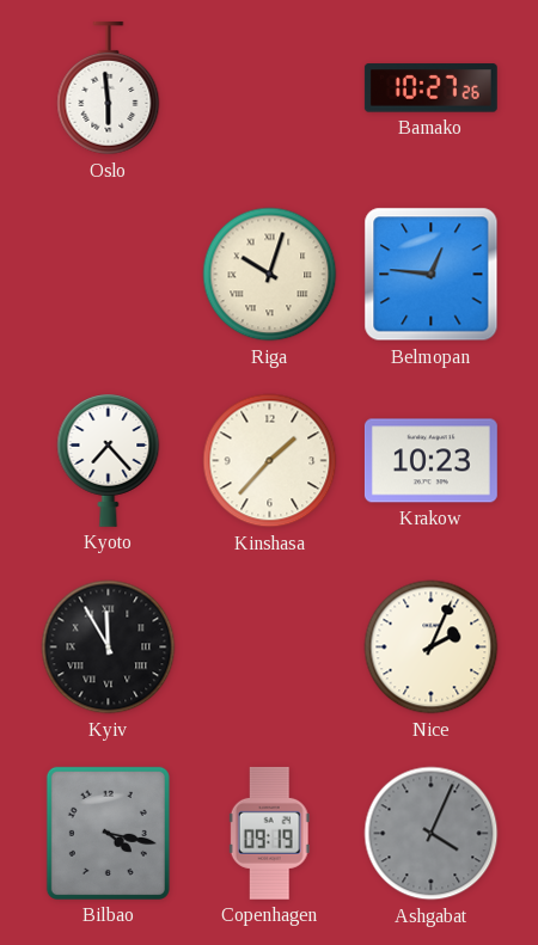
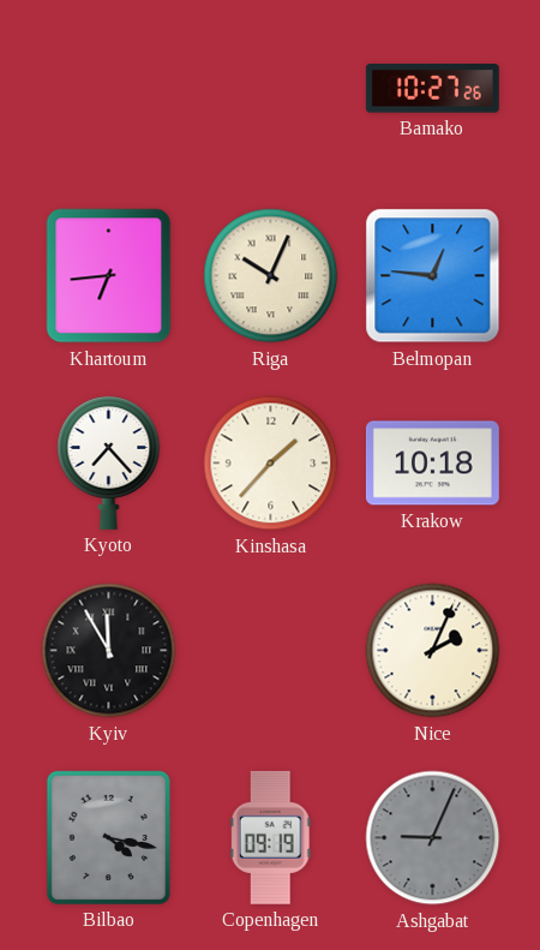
Oslo: 5:59 -> none (109, 88)
Khartoum: none -> 6:44 (109, 276)
Riga: 10:03 -> 10:04 (271, 276)
Krakow: 10:23 -> 10:18 (432, 464)
Ashgabat: 4:04 -> 9:04 (433, 838)
